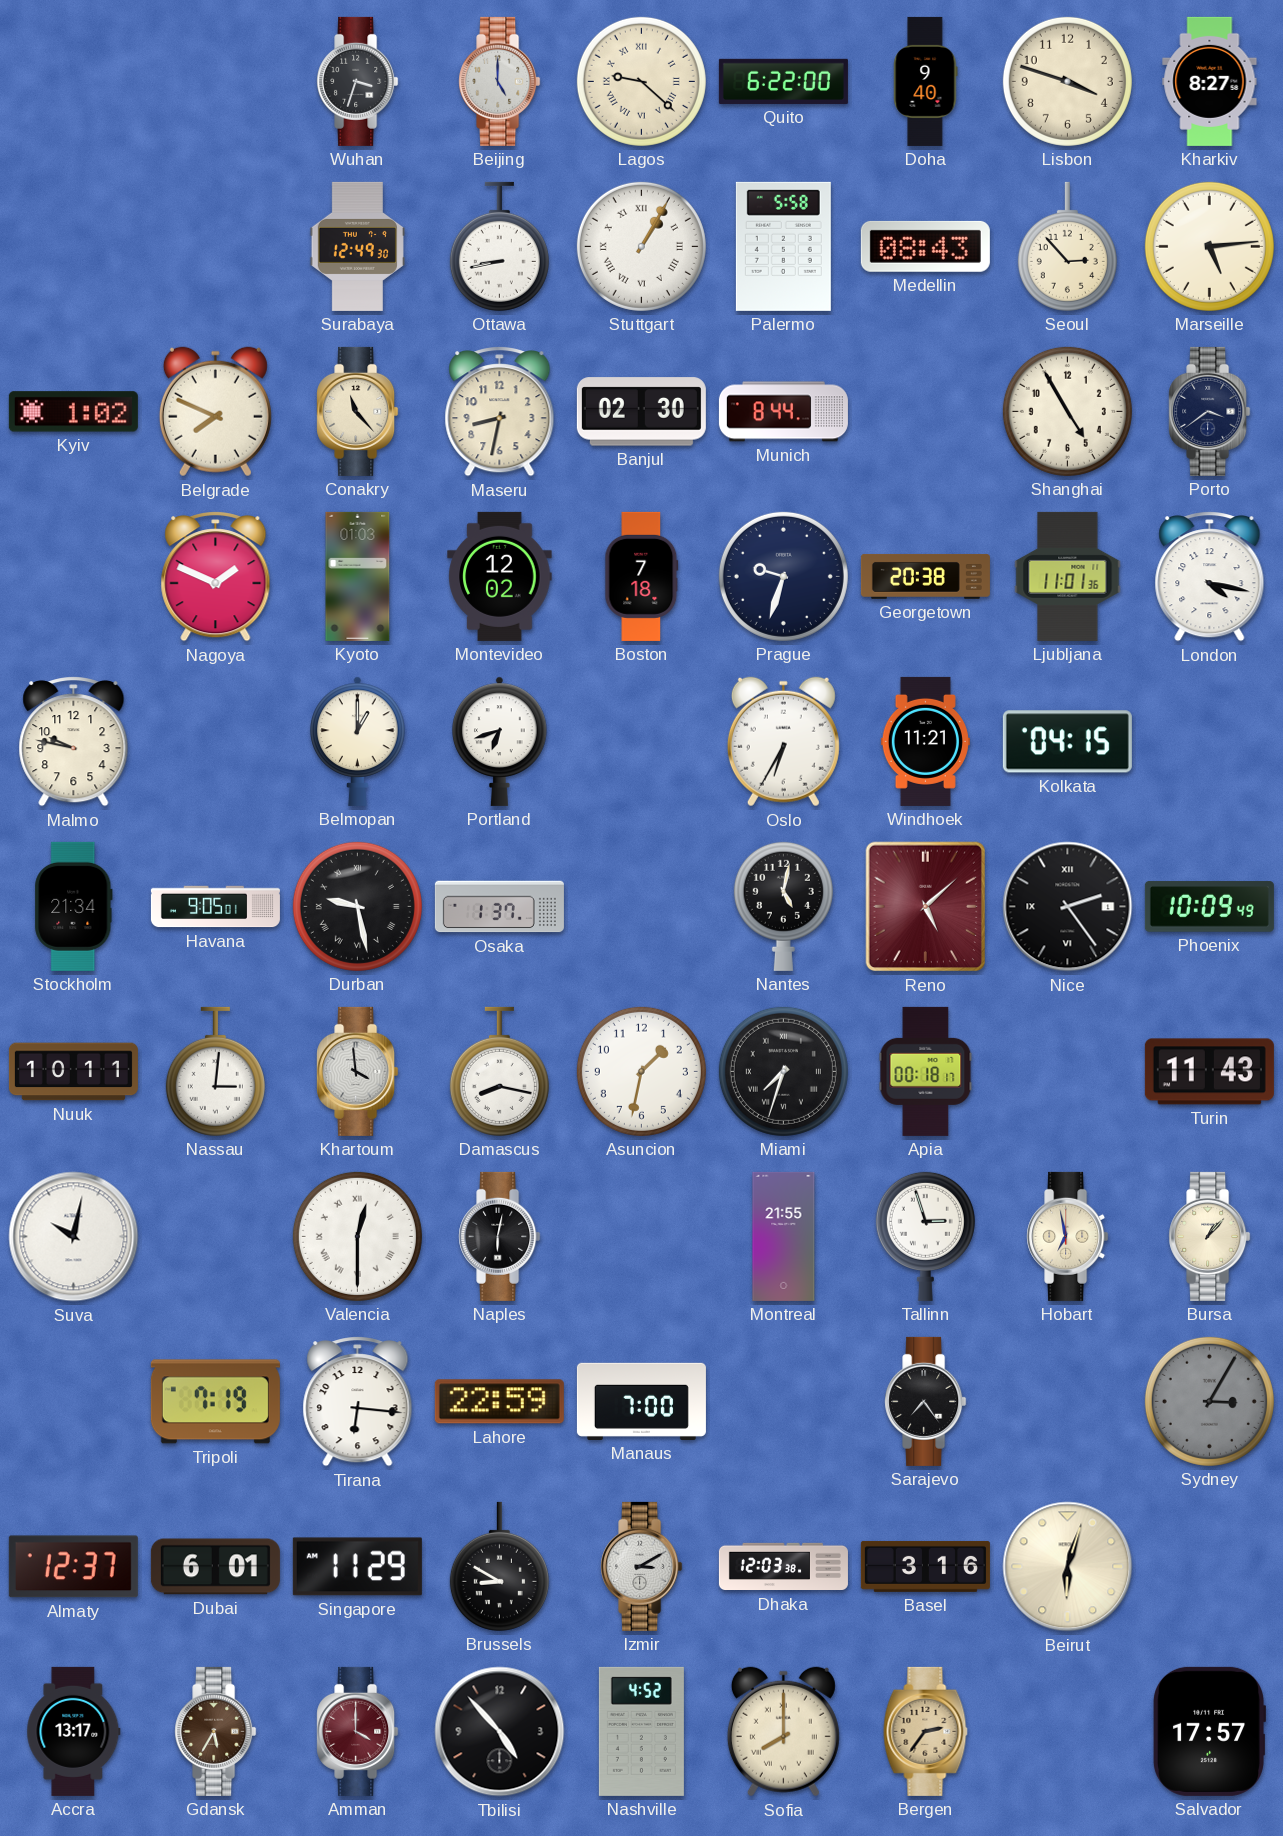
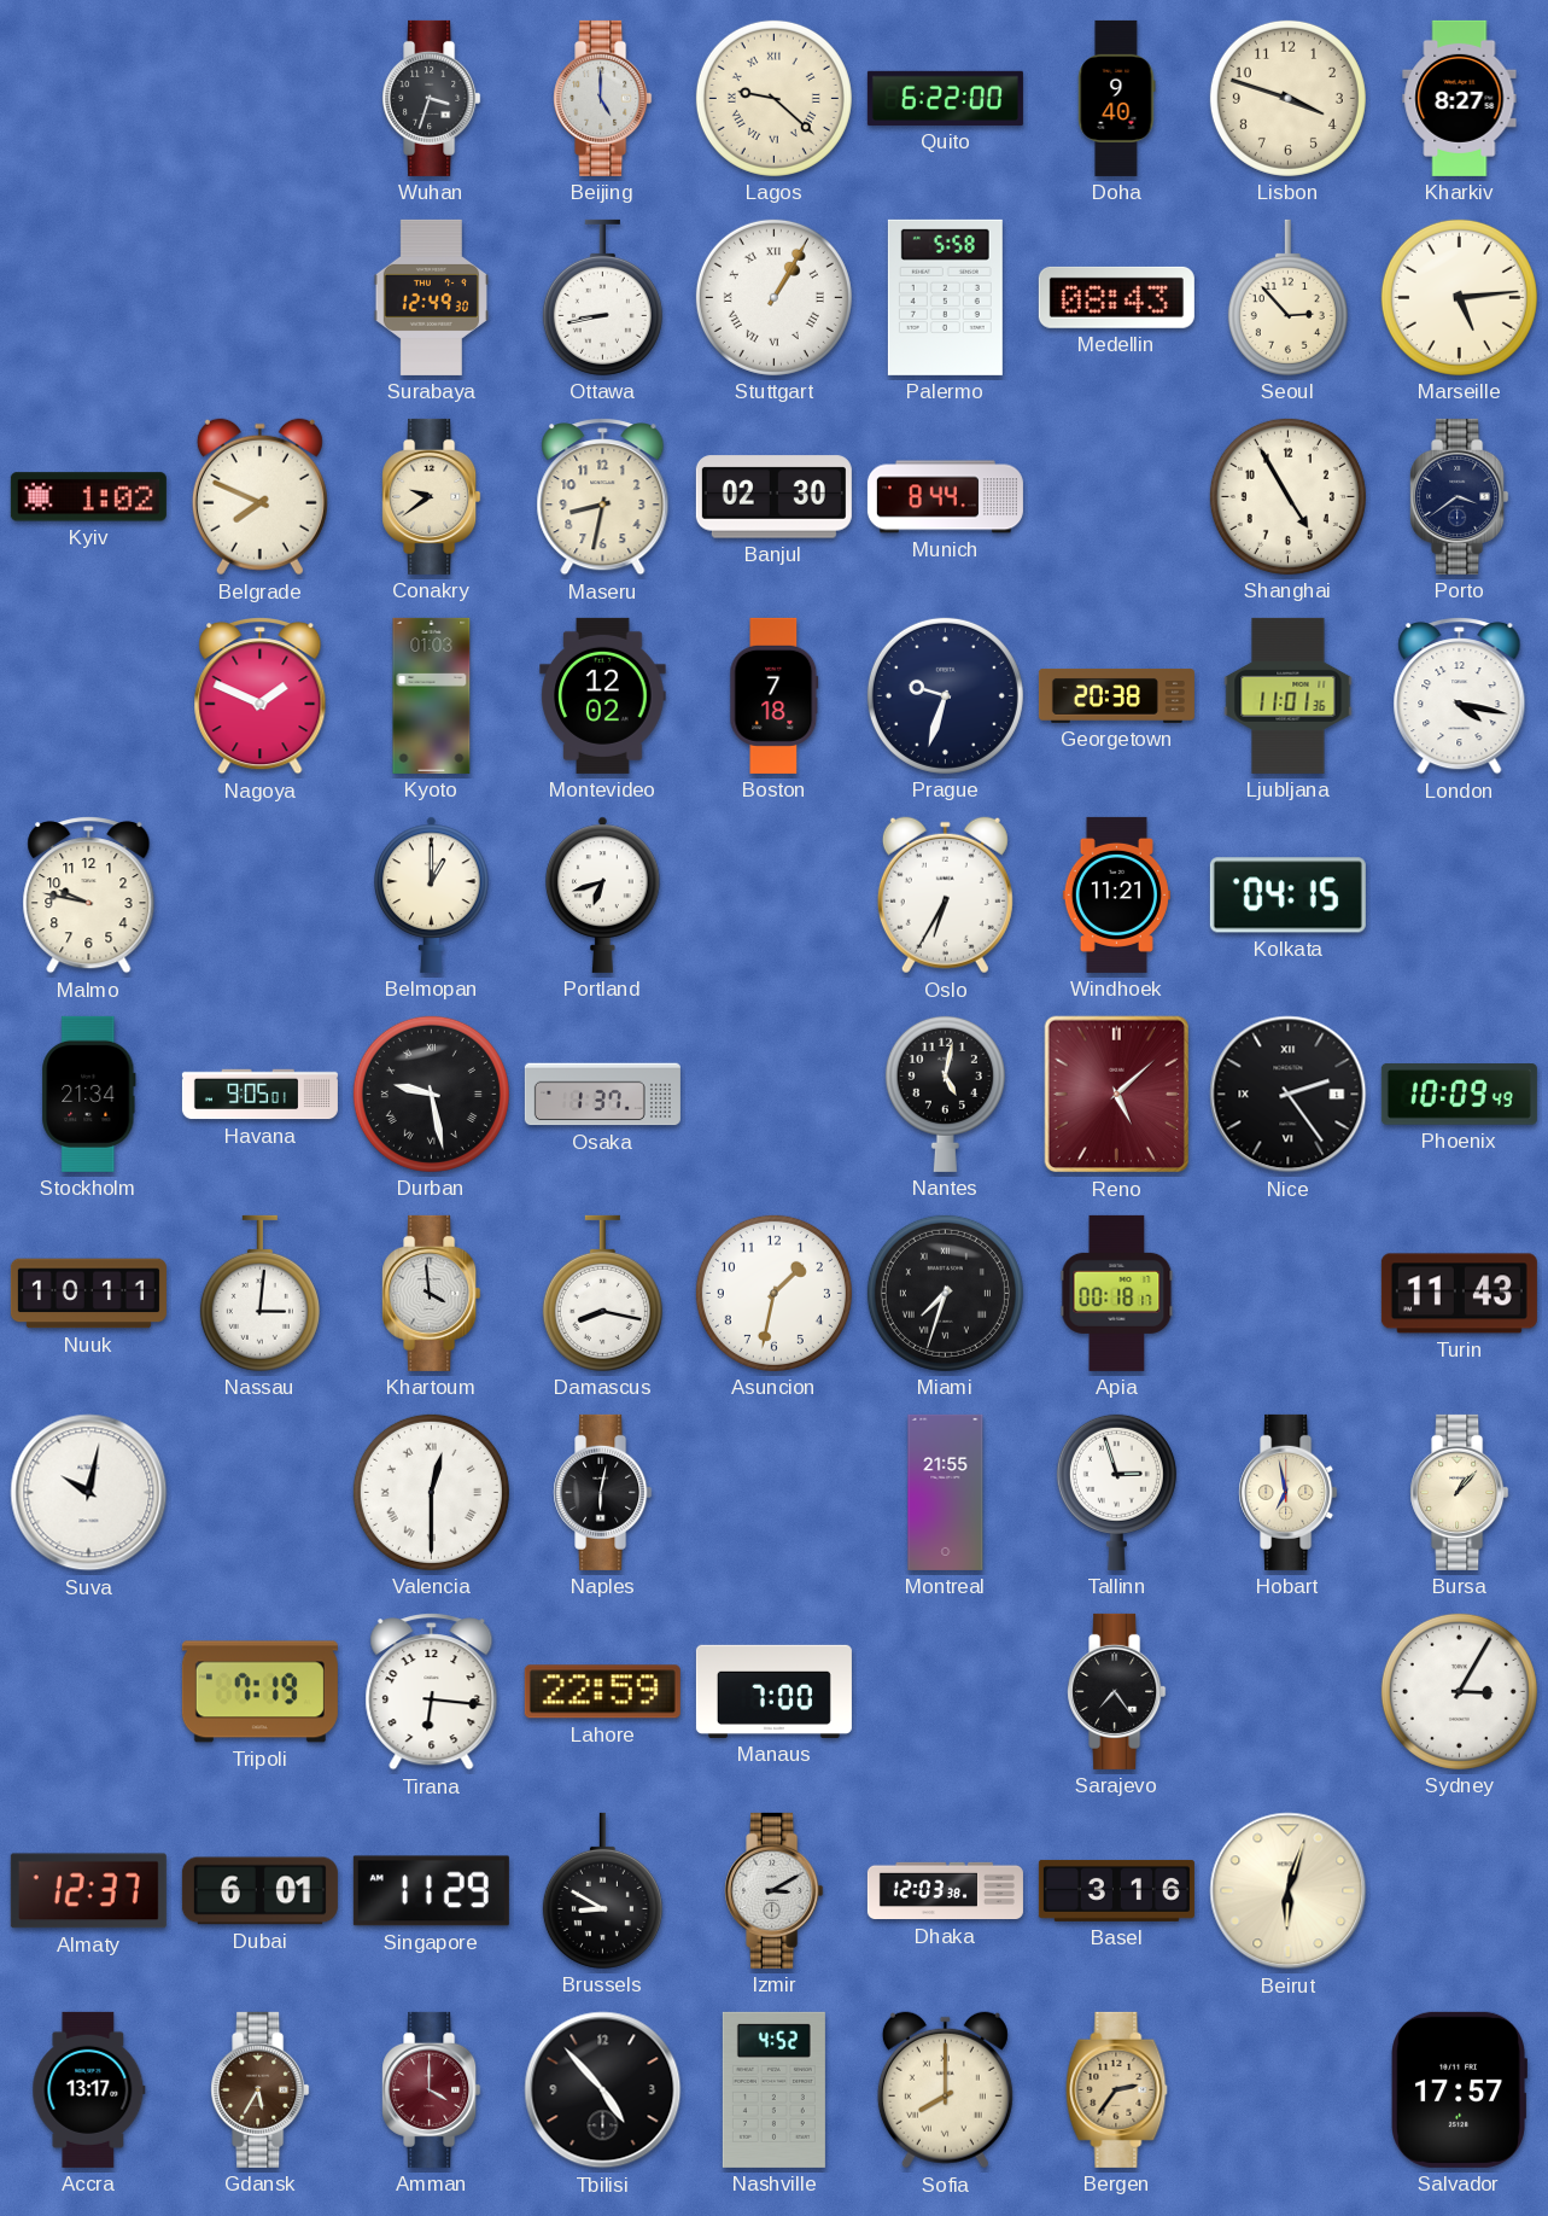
Conakry: 11:23 -> 9:39 (432, 496)
Sydney dial: grey -> white (1459, 1691)
